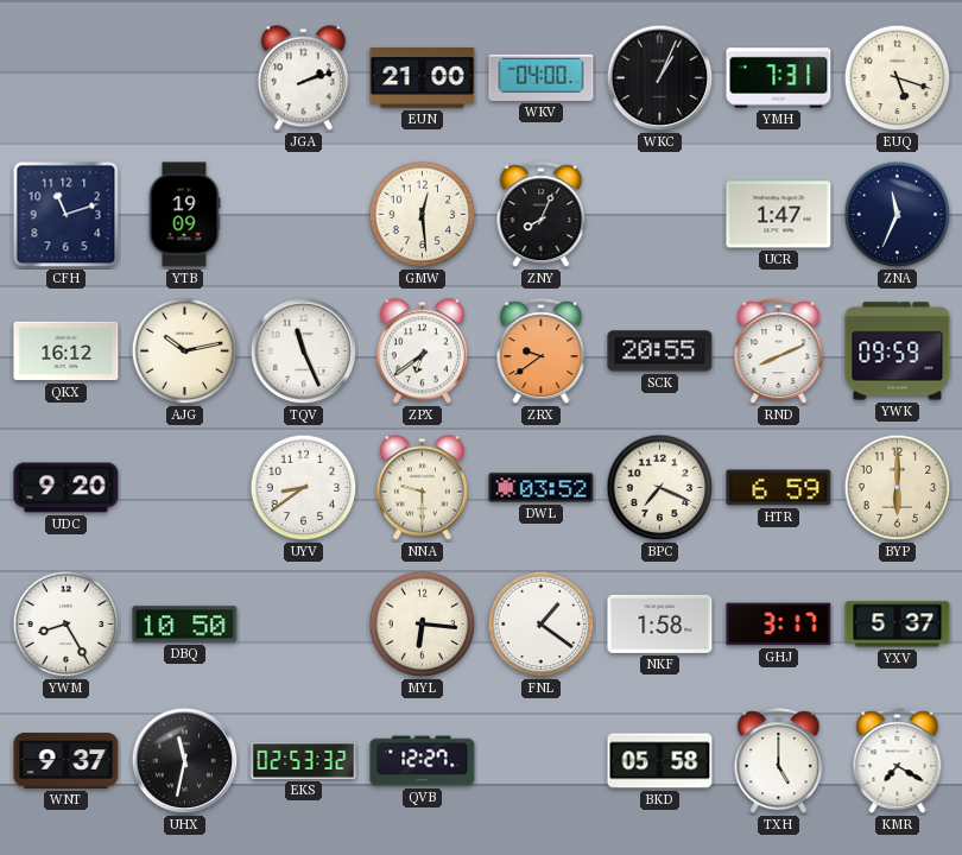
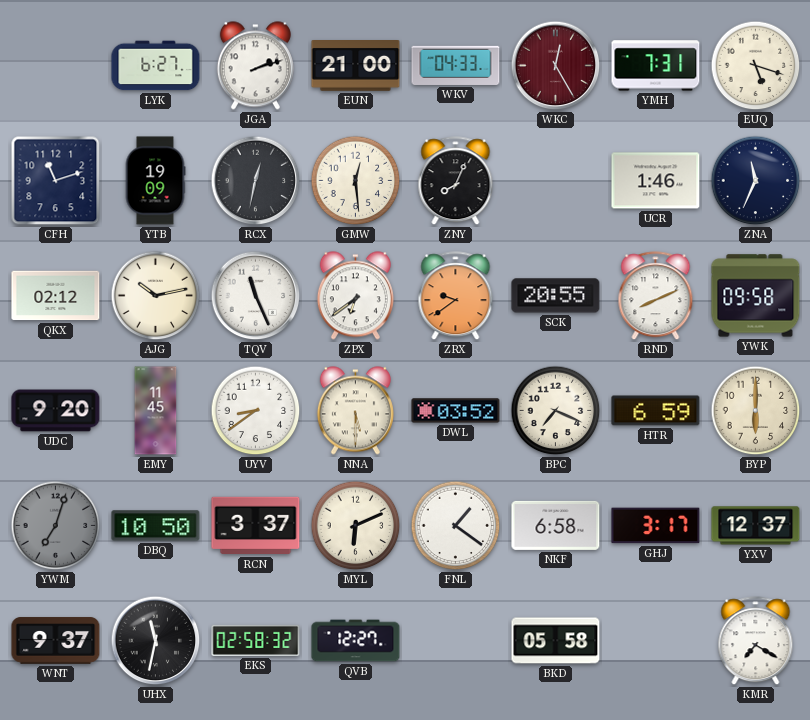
LYK: none -> 6:27 (156, 66)
WKV: 04:00 -> 04:33 (456, 65)
WKC: 1:04 -> 12:25 (556, 66)
WKC dial: black -> burgundy (556, 66)
RCX: none -> 12:32 (256, 181)
UCR: 1:47 -> 1:46 (656, 181)
QKX: 16:12 -> 02:12 (56, 296)
YWK: 09:59 -> 09:58 (756, 296)
EMY: none -> 11:45 (156, 411)
NNA: 9:30 -> 5:30 (355, 411)
YWM: 8:25 -> 7:03 (56, 526)
YWM dial: white -> grey (56, 526)
RCN: none -> 3:37 (256, 526)
MYL: 6:16 -> 6:11 (356, 526)
NKF: 1:58 -> 6:58 (556, 525)
YXV: 5:37 -> 12:37 (756, 526)
EKS: 02:53 -> 02:58 (256, 640)
TXH: 5:00 -> none (779, 761)
